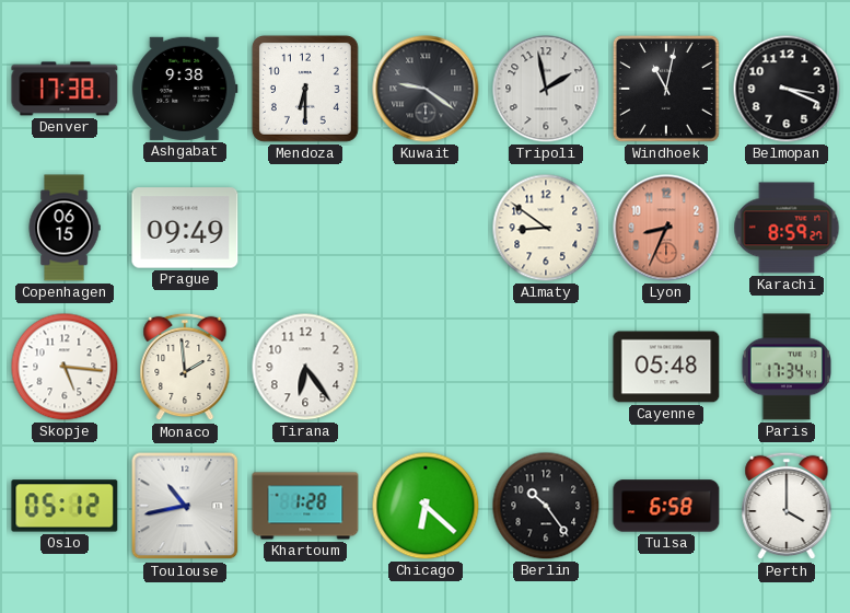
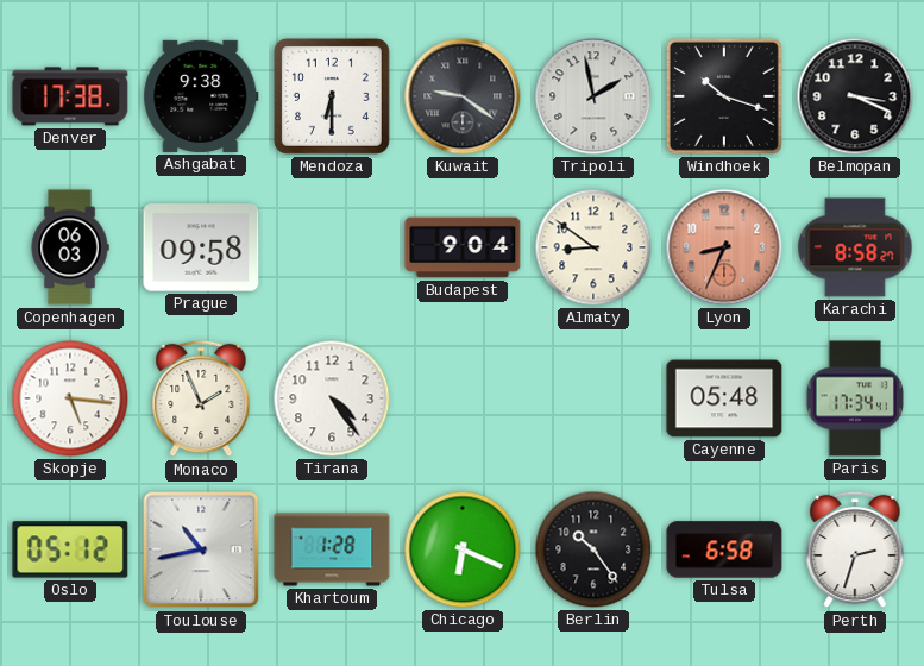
Windhoek: 11:02 -> 10:18 (724, 96)
Copenhagen: 06:15 -> 06:03 (70, 247)
Prague: 09:49 -> 09:58 (201, 247)
Budapest: none -> 9:04 (463, 247)
Karachi: 8:59 -> 8:58 (855, 247)
Monaco: 1:59 -> 1:56 (201, 398)
Tirana: 6:24 -> 4:24 (332, 398)
Chicago: 6:22 -> 6:19 (463, 549)
Perth: 4:00 -> 2:33 (855, 549)
